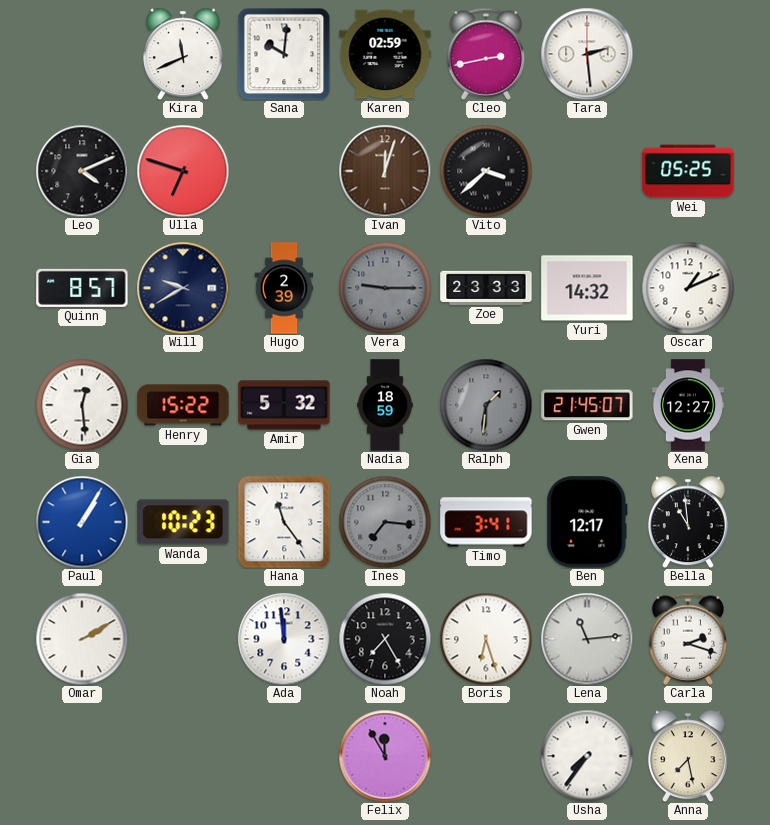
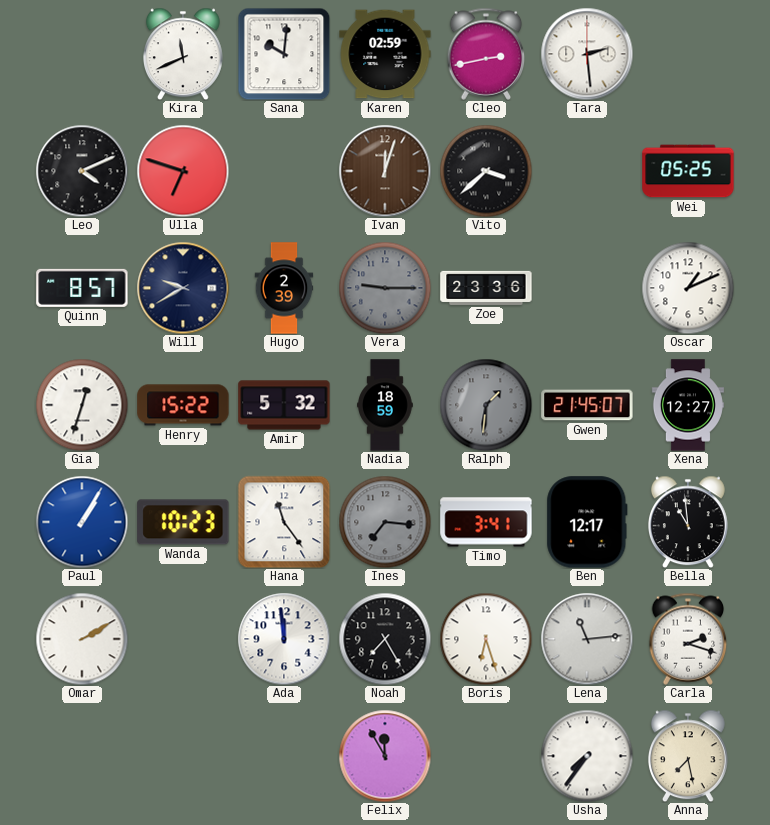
Zoe: 23:33 -> 23:36 (486, 288)
Yuri: 14:32 -> none (587, 288)
Gia: 12:29 -> 12:33 (82, 405)
